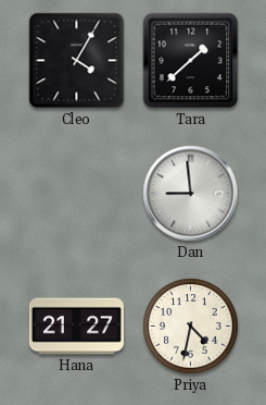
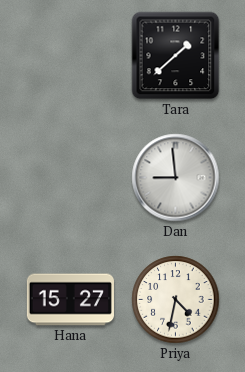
Cleo: 4:05 -> none (77, 61)
Hana: 21:27 -> 15:27 (70, 300)
